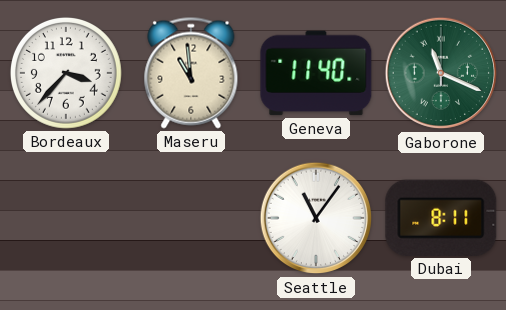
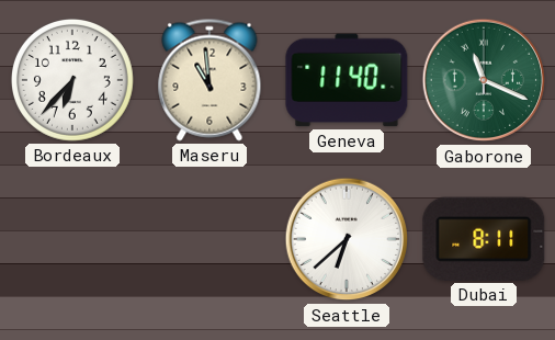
Bordeaux: 3:37 -> 6:37 (72, 80)
Seattle: 11:06 -> 6:38 (347, 239)
